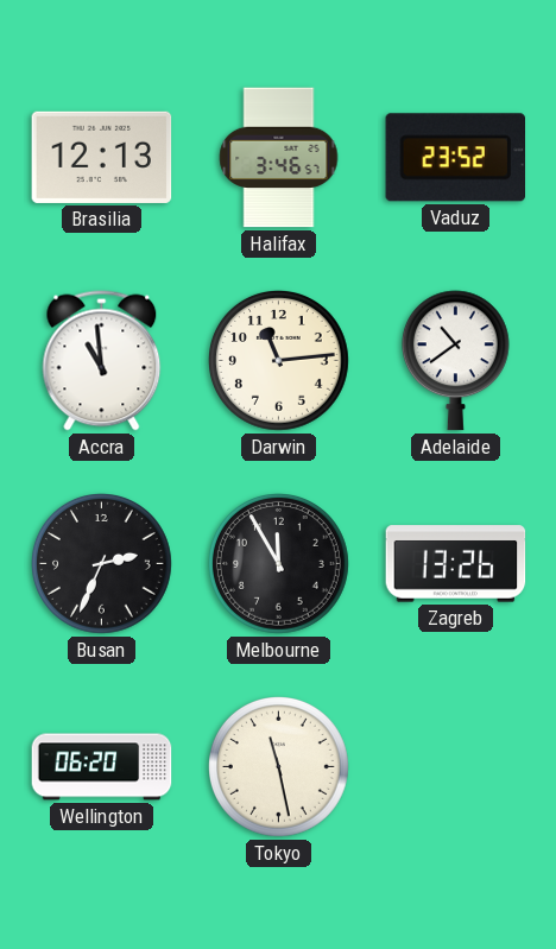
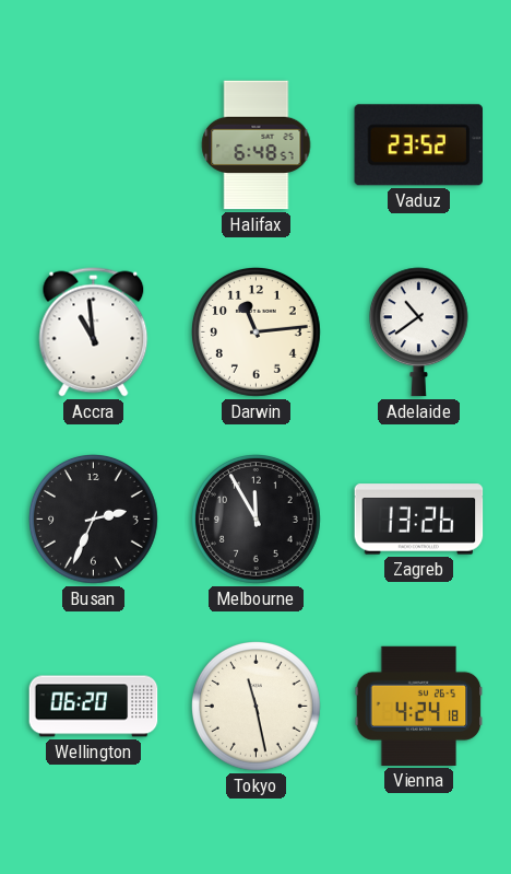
Brasilia: 12:13 -> none (102, 157)
Halifax: 3:46 -> 6:48 (257, 145)
Vienna: none -> 4:24 (419, 706)
